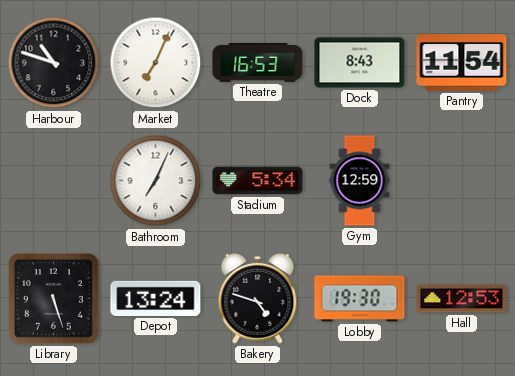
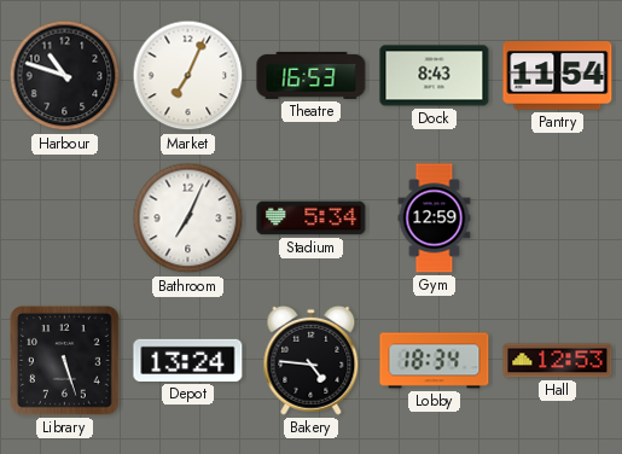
Bakery: 4:48 -> 4:46 (312, 360)
Lobby: 19:30 -> 18:34 (435, 361)
